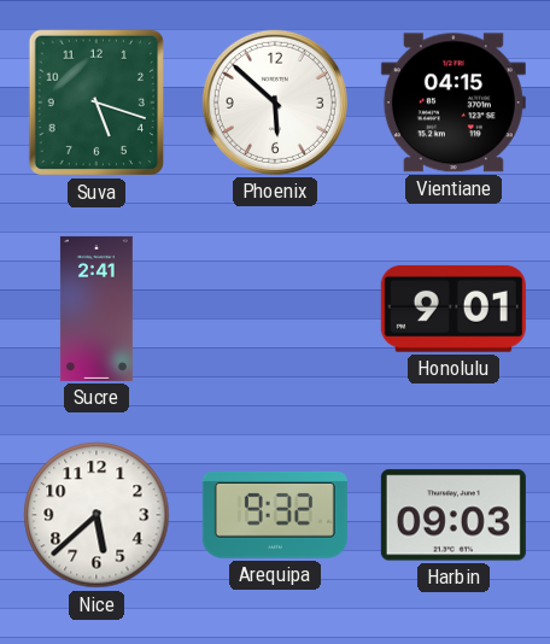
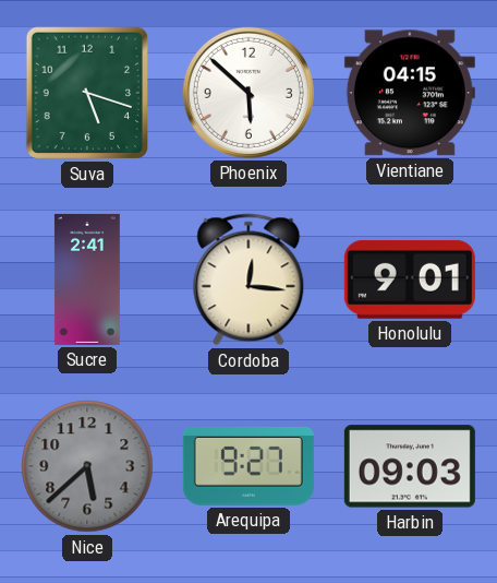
Cordoba: none -> 12:16 (248, 279)
Nice dial: white -> grey (87, 466)
Arequipa: 9:32 -> 9:27 (248, 466)
